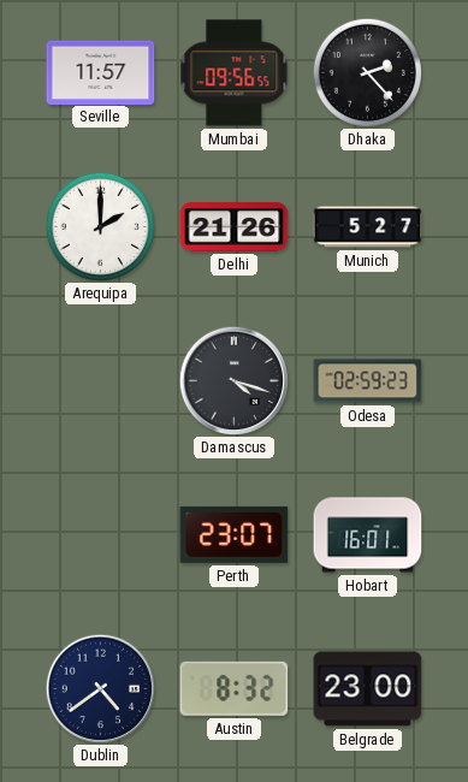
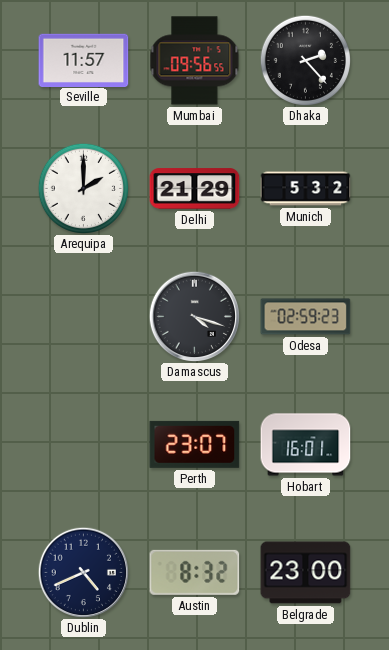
Delhi: 21:26 -> 21:29 (195, 189)
Munich: 5:27 -> 5:32 (306, 189)
Dublin: 4:39 -> 4:41 (83, 572)
